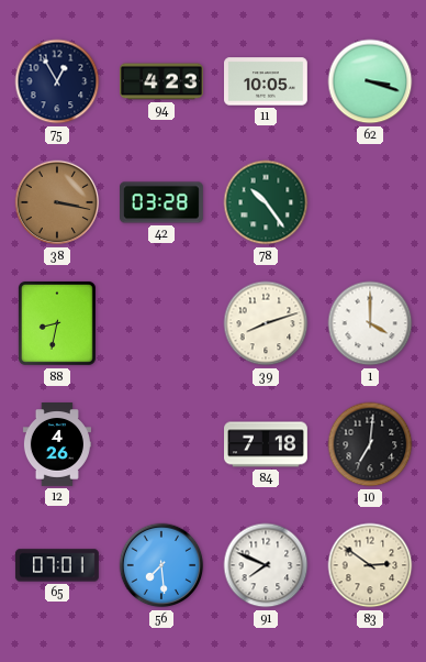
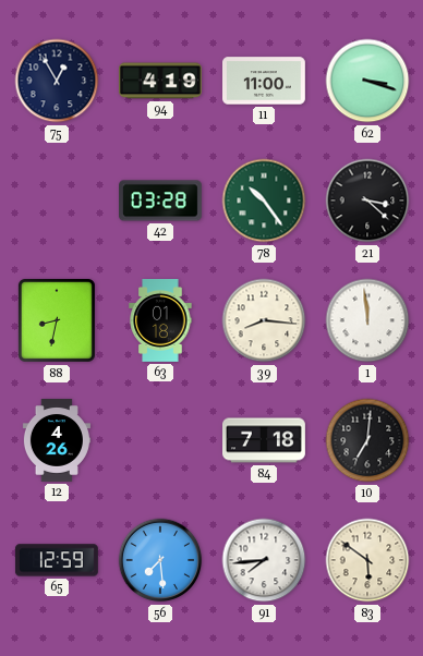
94: 4:23 -> 4:19 (160, 81)
11: 10:05 -> 11:00 (265, 81)
38: 3:17 -> none (57, 202)
21: none -> 3:22 (367, 201)
63: none -> 01:18 (160, 321)
39: 8:12 -> 8:16 (264, 320)
1: 4:00 -> 11:59 (367, 320)
65: 07:01 -> 12:59 (57, 560)
91: 7:49 -> 7:44 (264, 560)
83: 2:51 -> 5:51 (367, 560)
